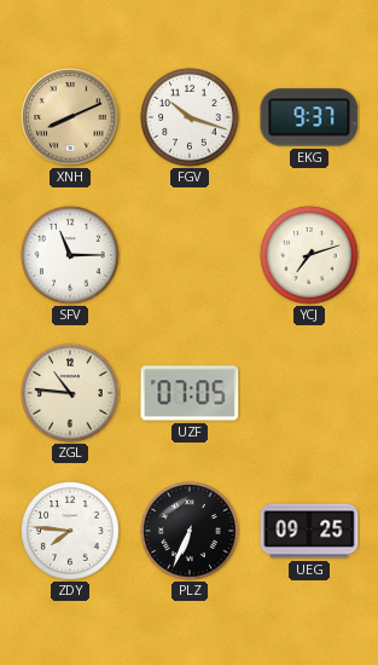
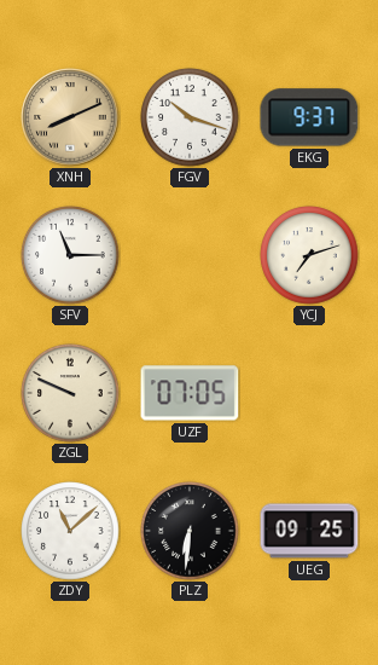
ZGL: 10:46 -> 9:49 (70, 393)
ZDY: 7:46 -> 11:08 (70, 531)
PLZ: 6:34 -> 6:31 (190, 531)
